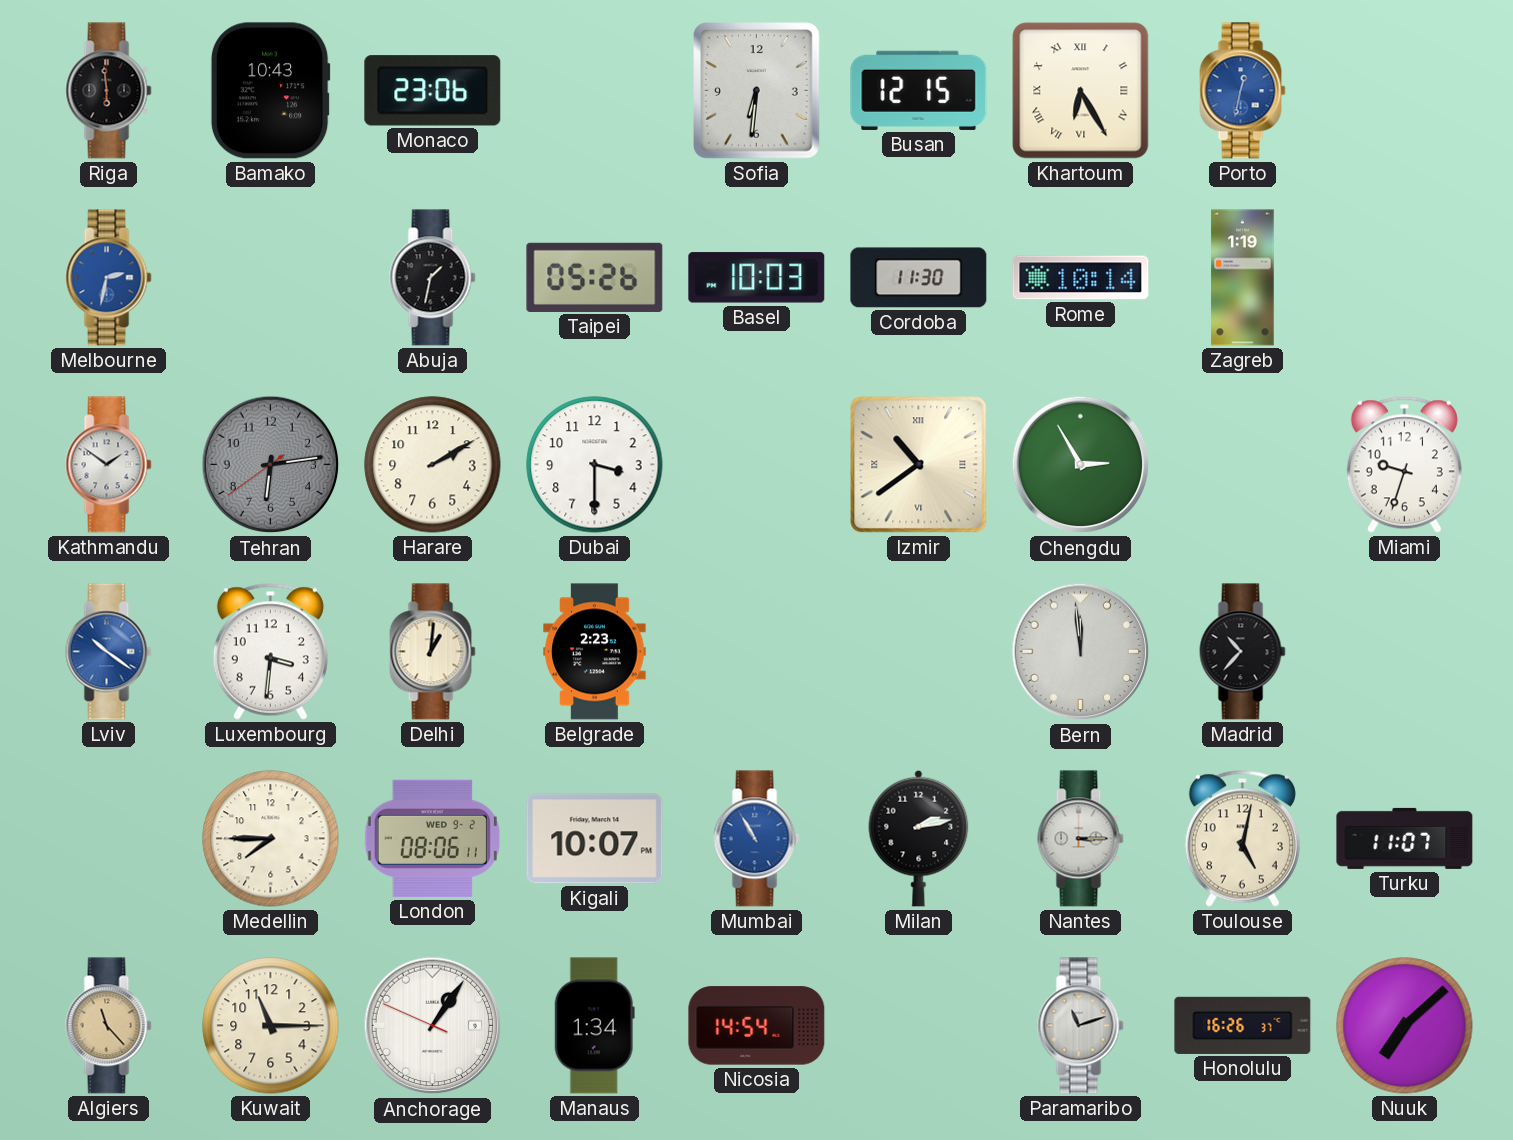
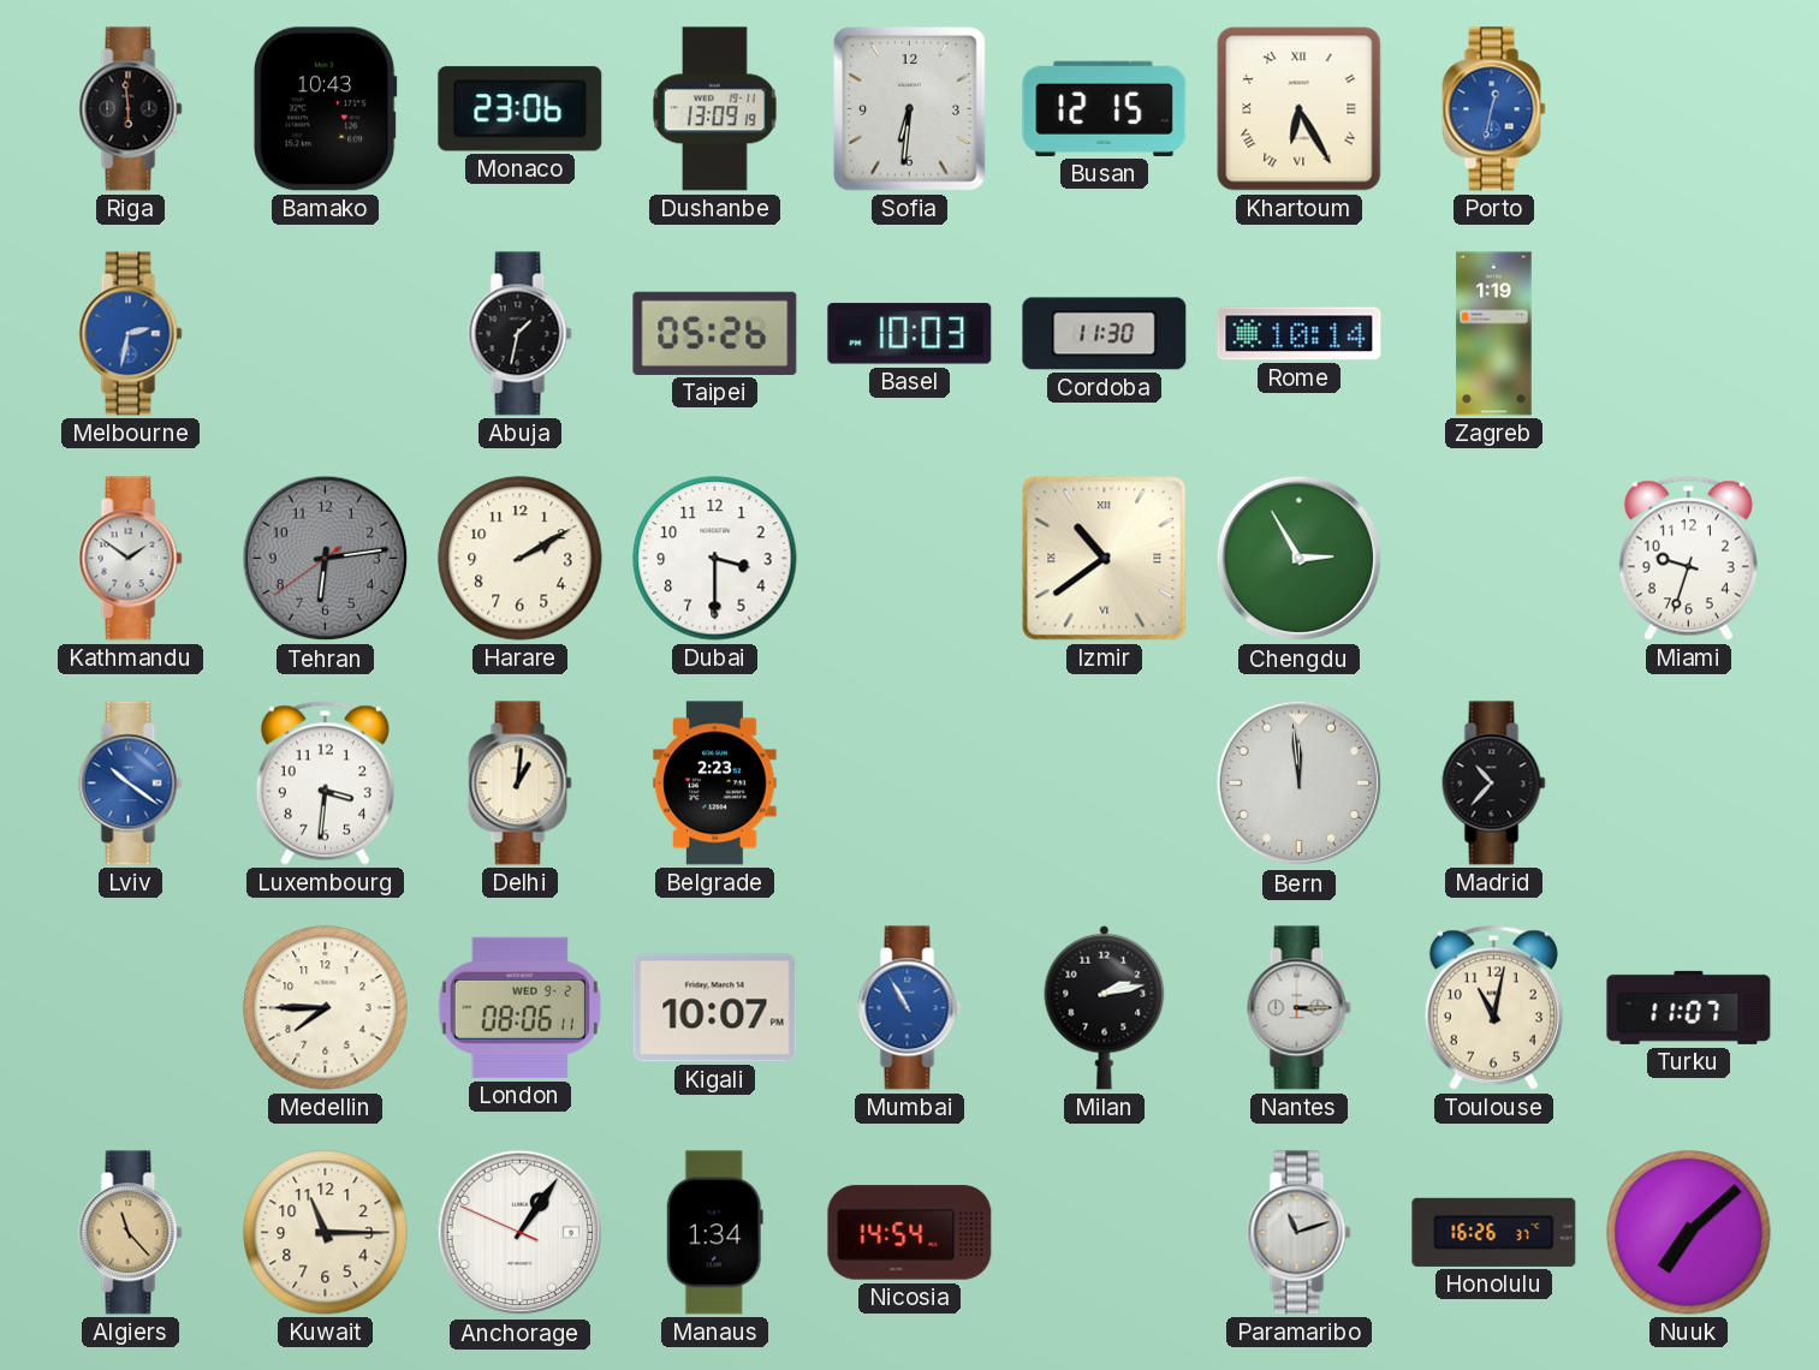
Dushanbe: none -> 13:09 (715, 109)
Toulouse: 5:02 -> 11:02 (1493, 1007)
